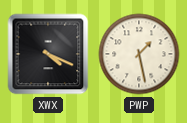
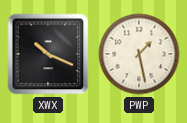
XWX: 4:19 -> 10:19 (48, 54)
